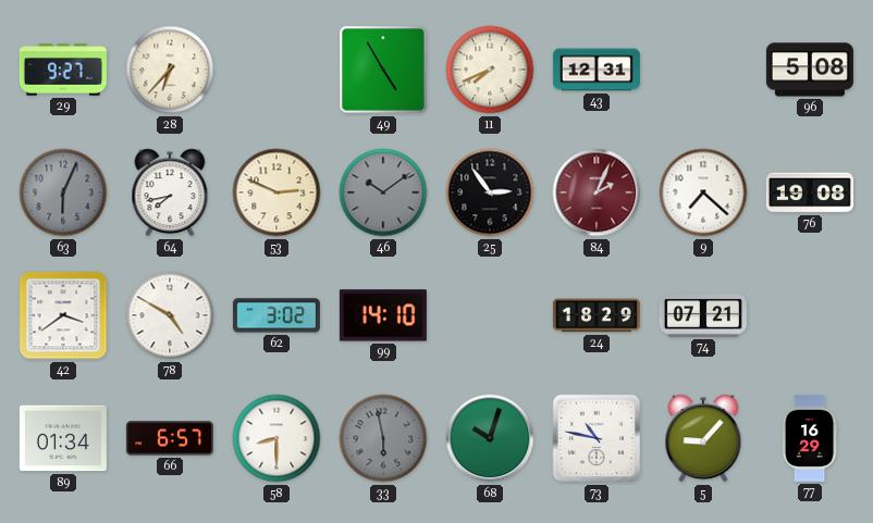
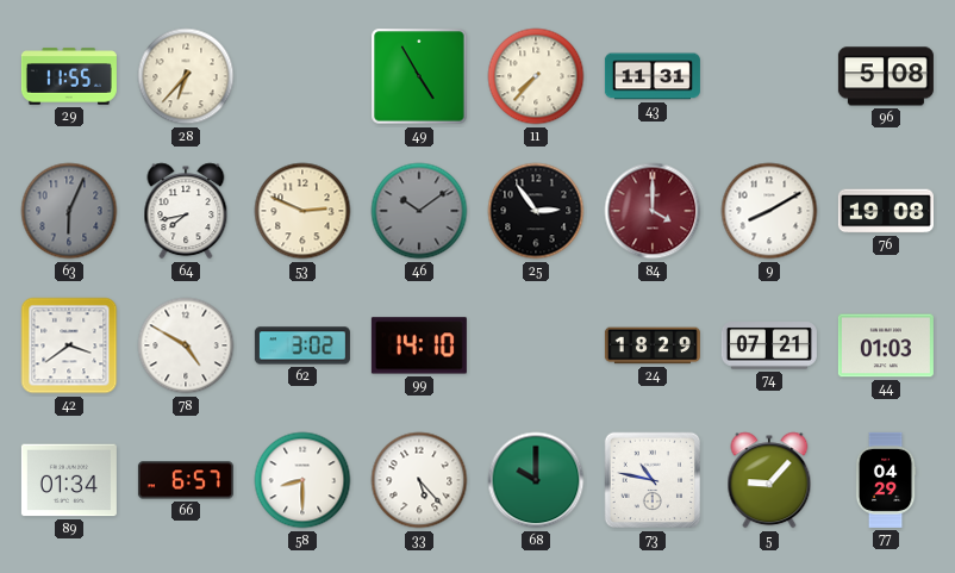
29: 9:27 -> 11:55 (69, 76)
11: 7:41 -> 7:37 (536, 76)
43: 12:31 -> 11:31 (653, 76)
84: 2:04 -> 4:00 (653, 211)
9: 7:22 -> 8:10 (769, 211)
44: none -> 01:03 (886, 345)
33: 5:58 -> 5:23 (419, 480)
33 dial: grey -> white (419, 480)
68: 10:03 -> 10:00 (536, 480)
77: 16:29 -> 04:29 (886, 480)
